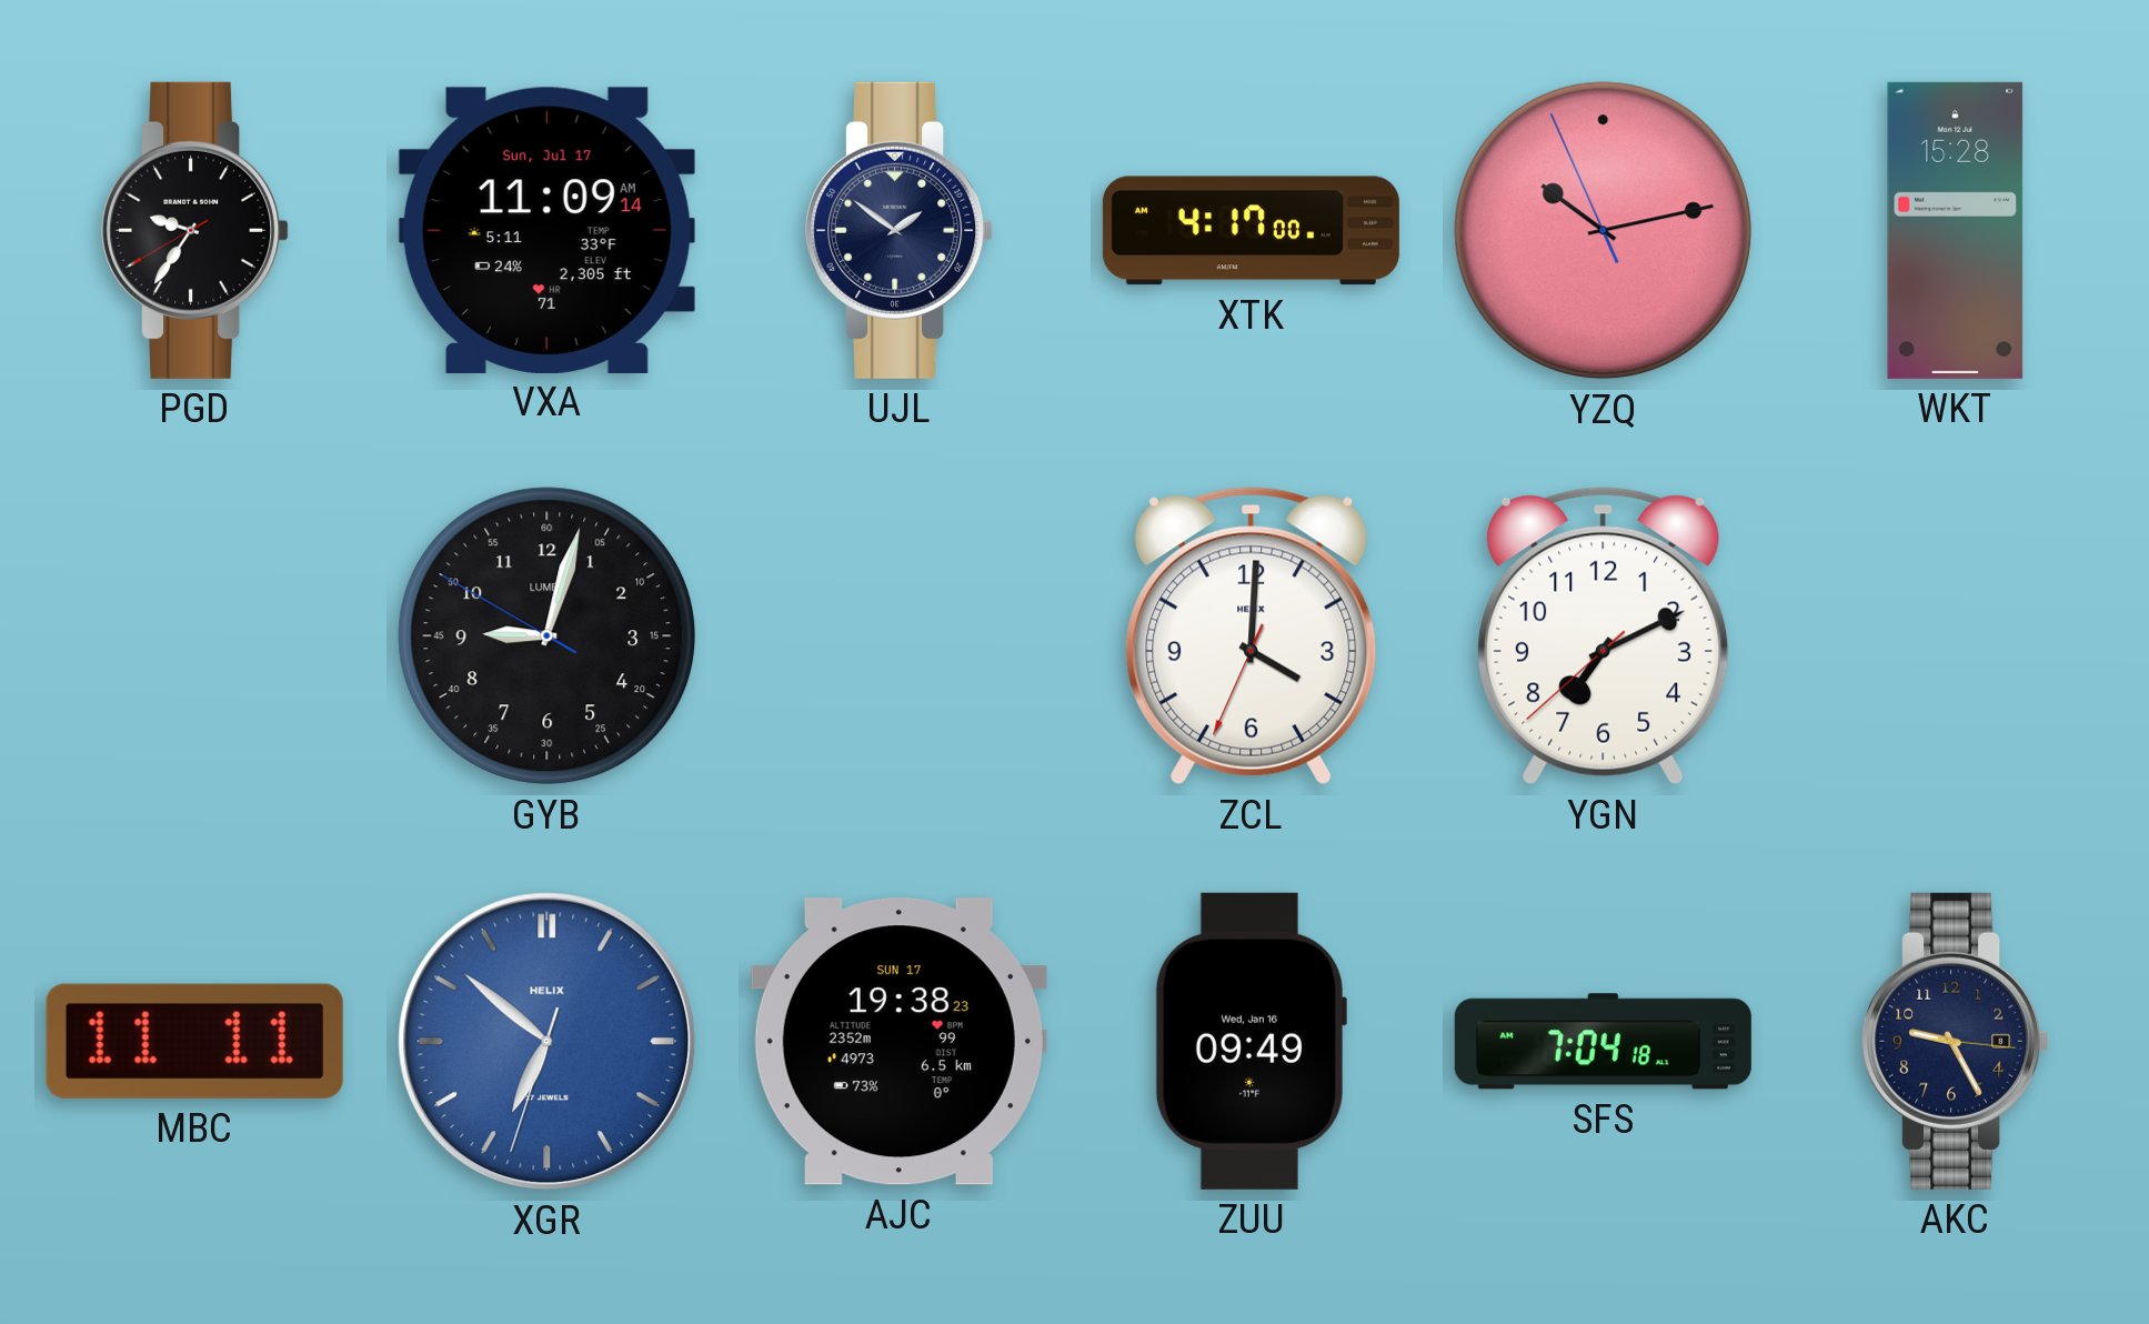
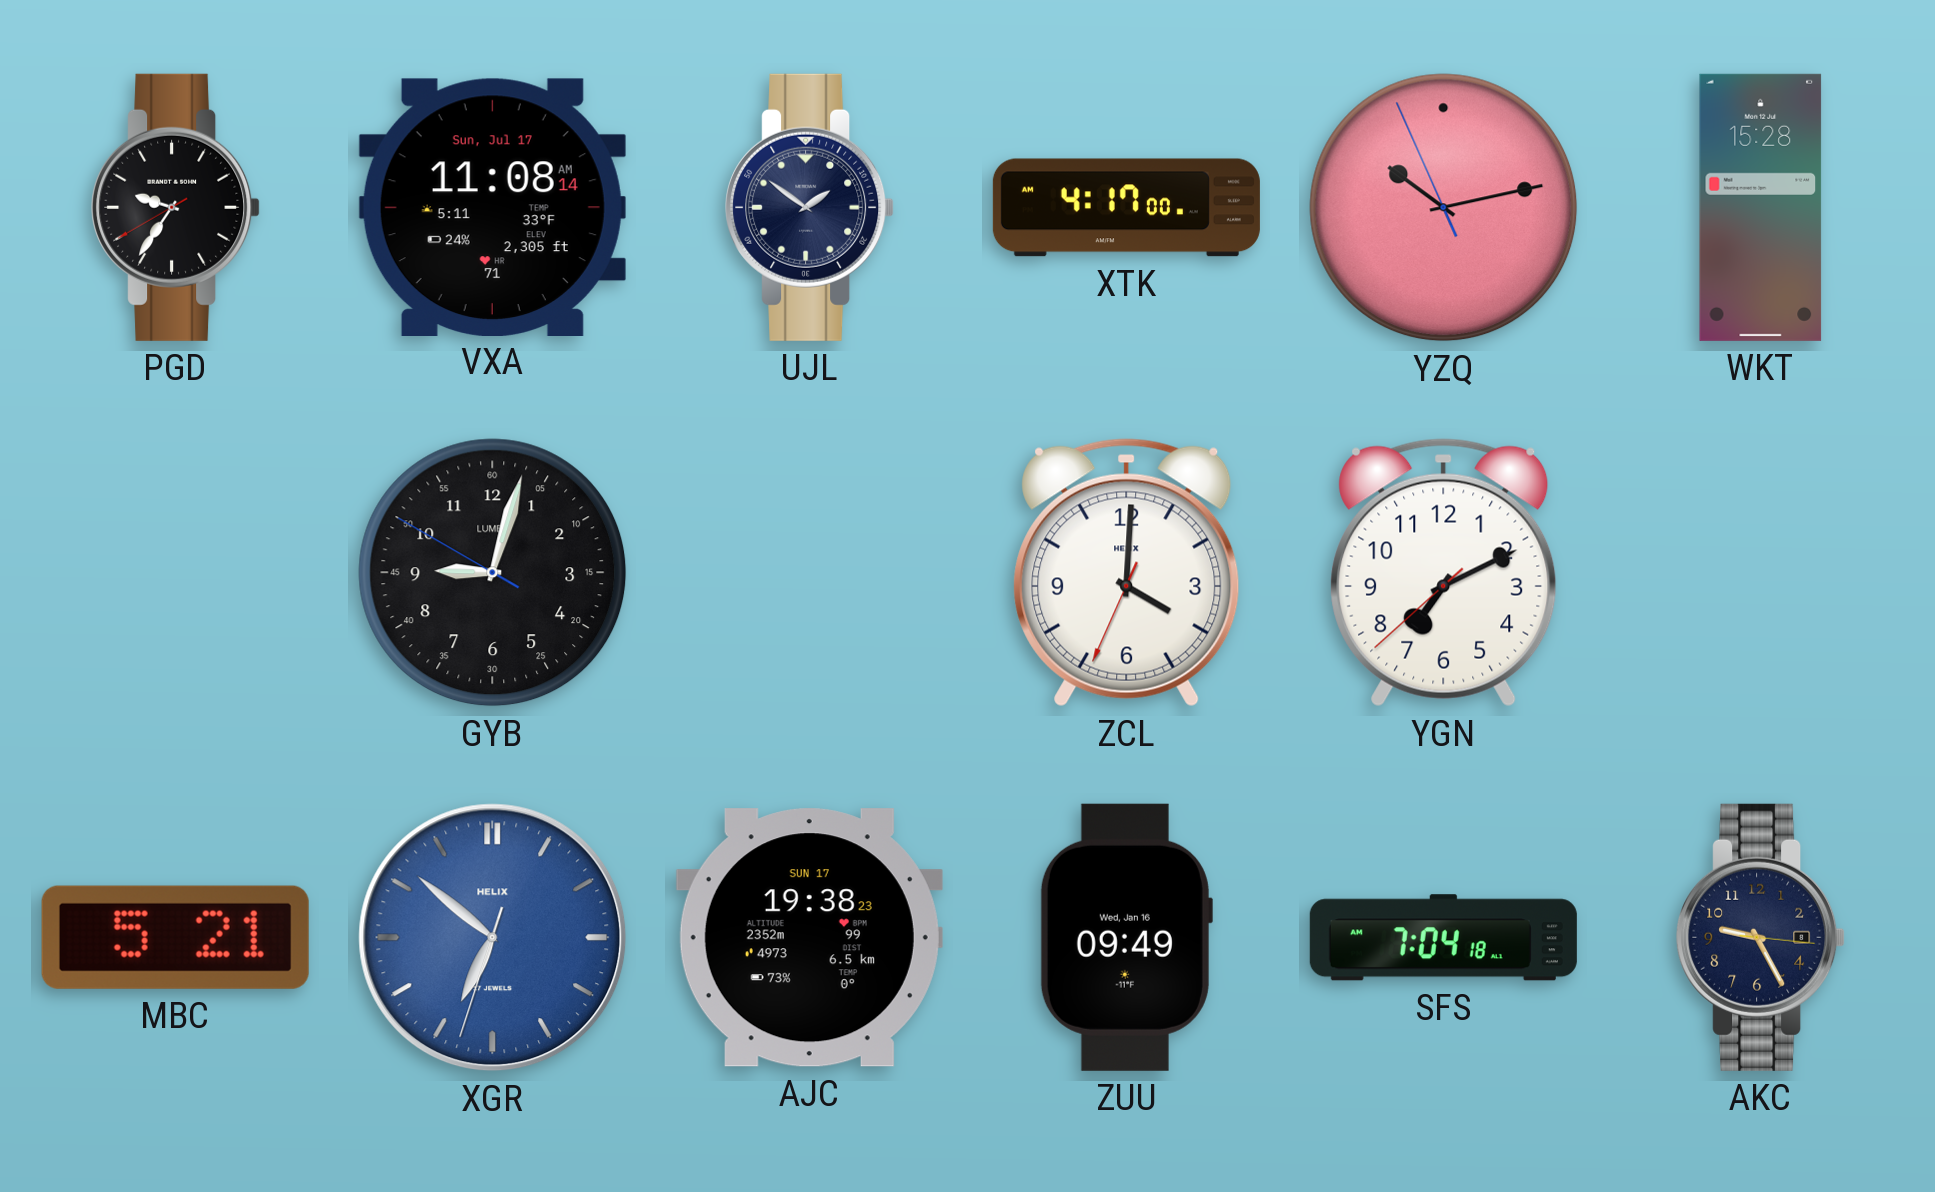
VXA: 11:09 -> 11:08 (492, 207)
MBC: 11:11 -> 5:21 (175, 937)
